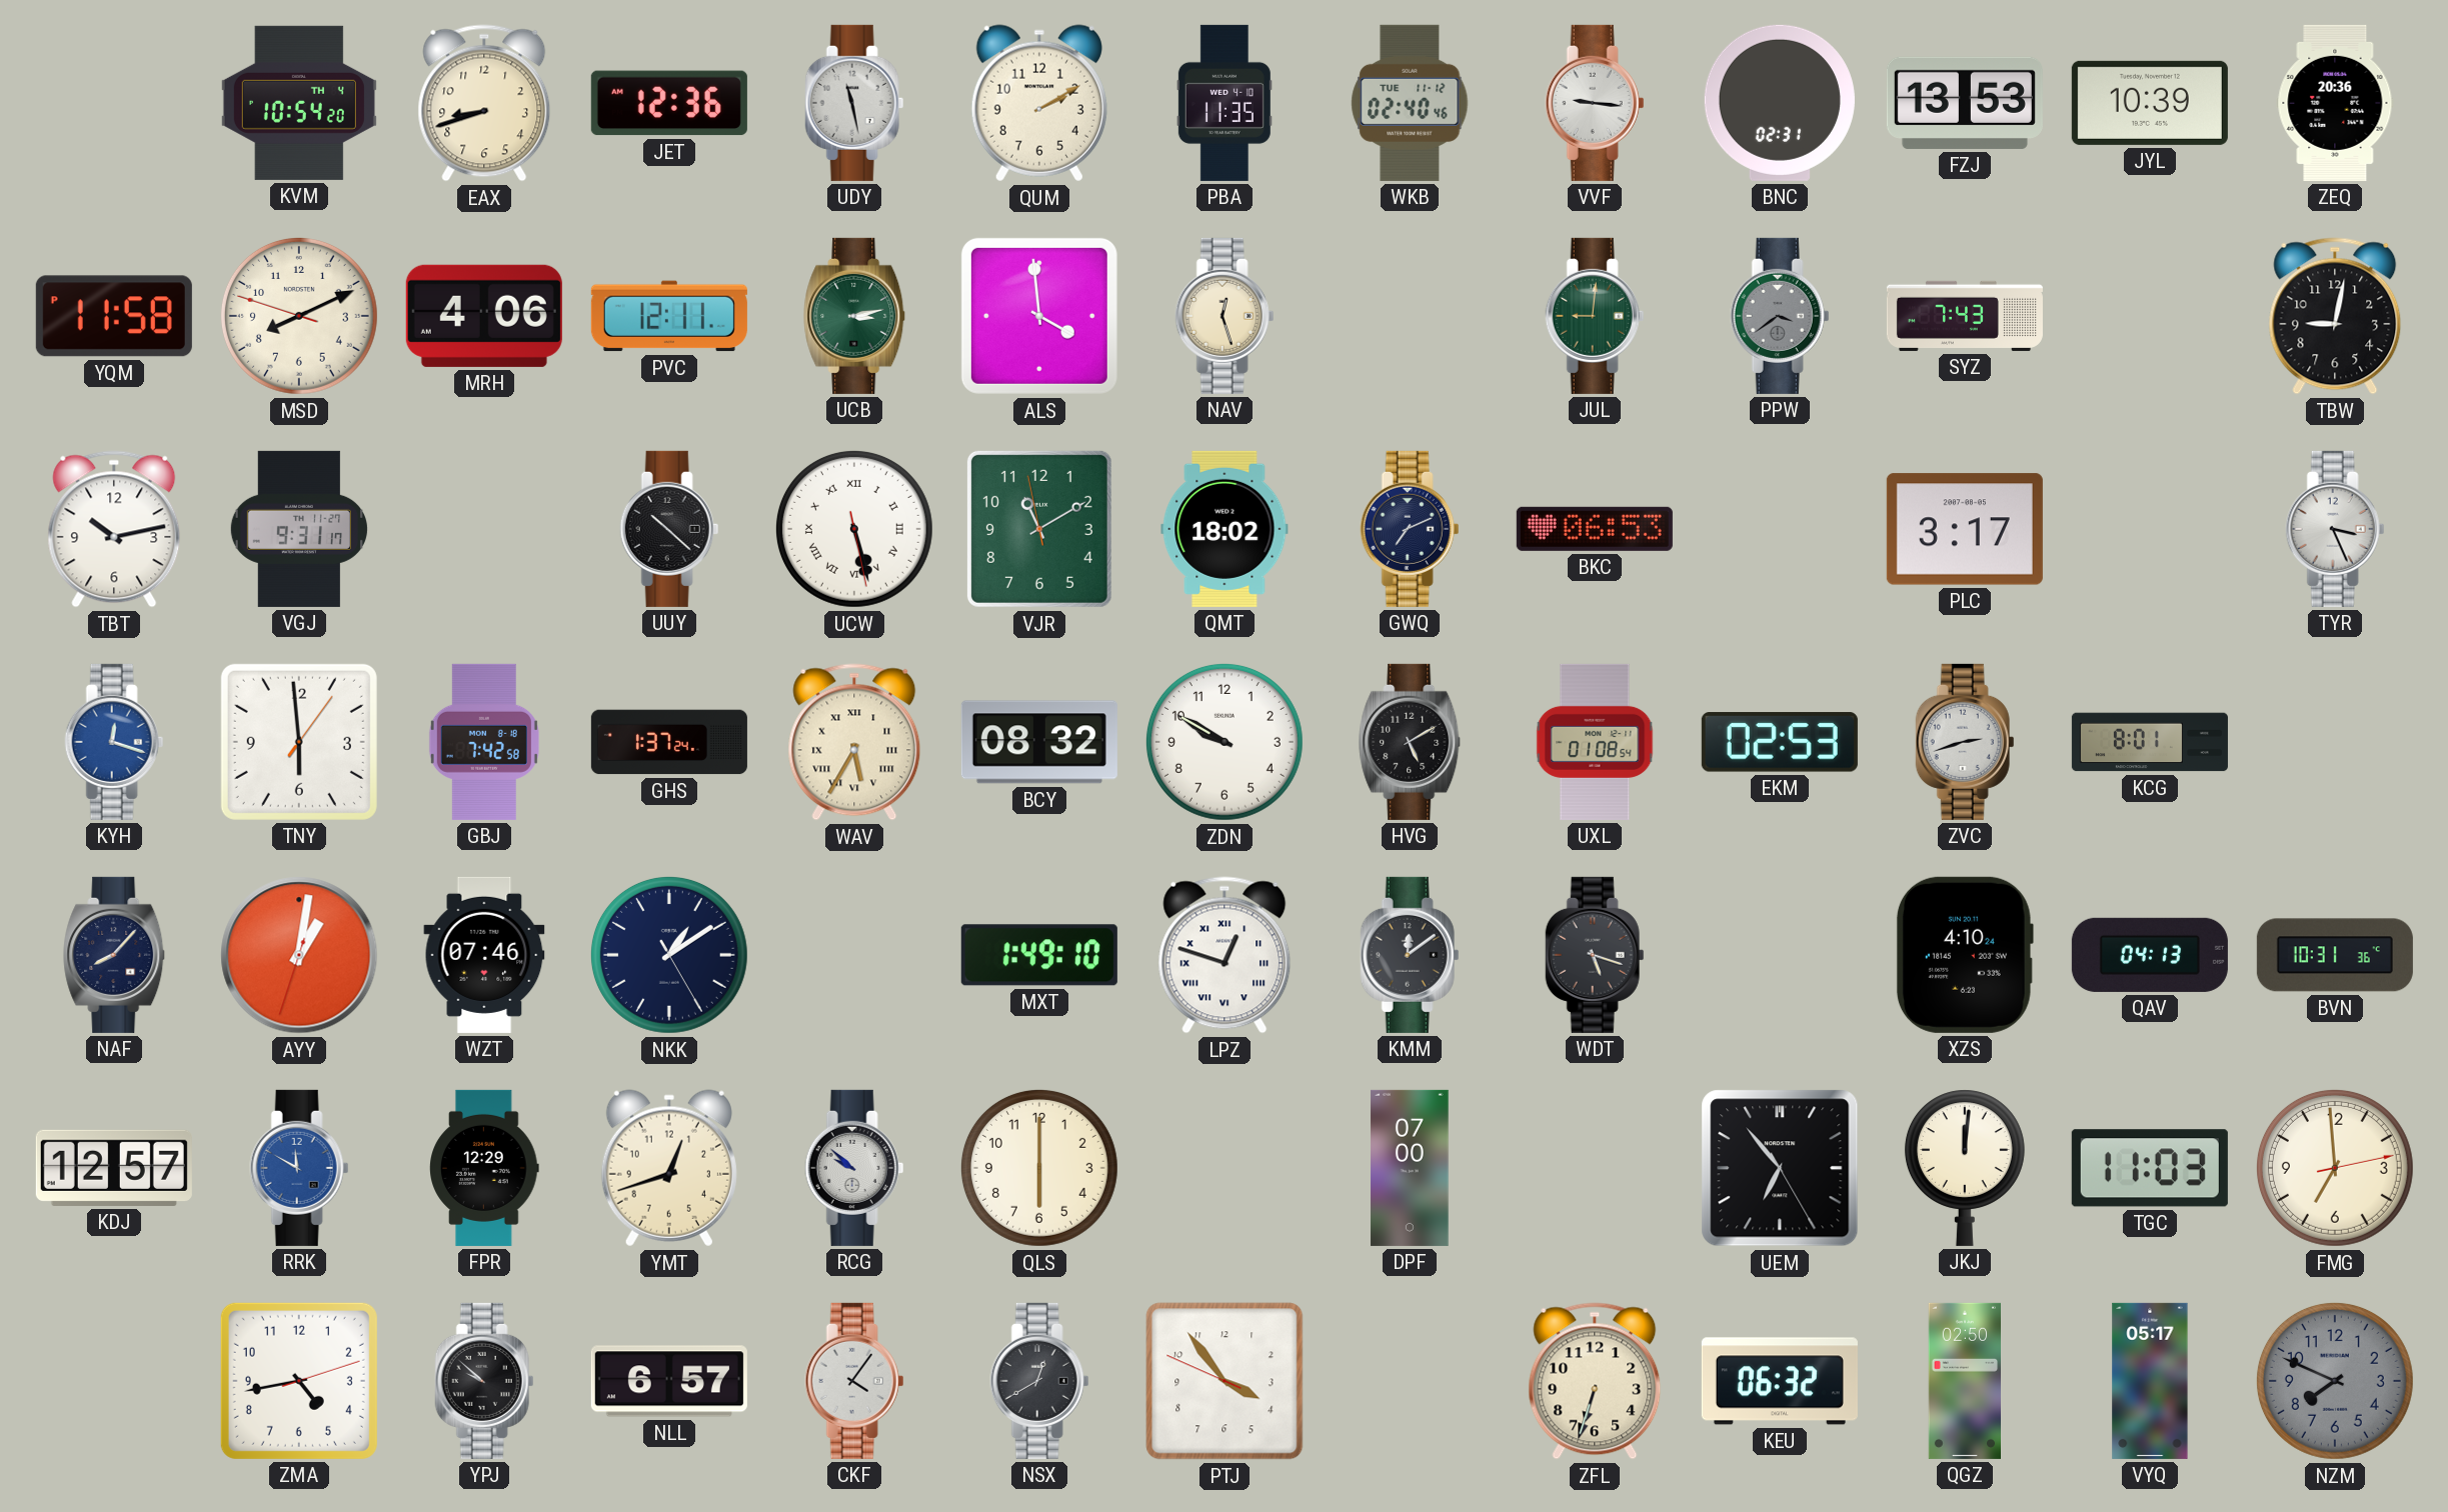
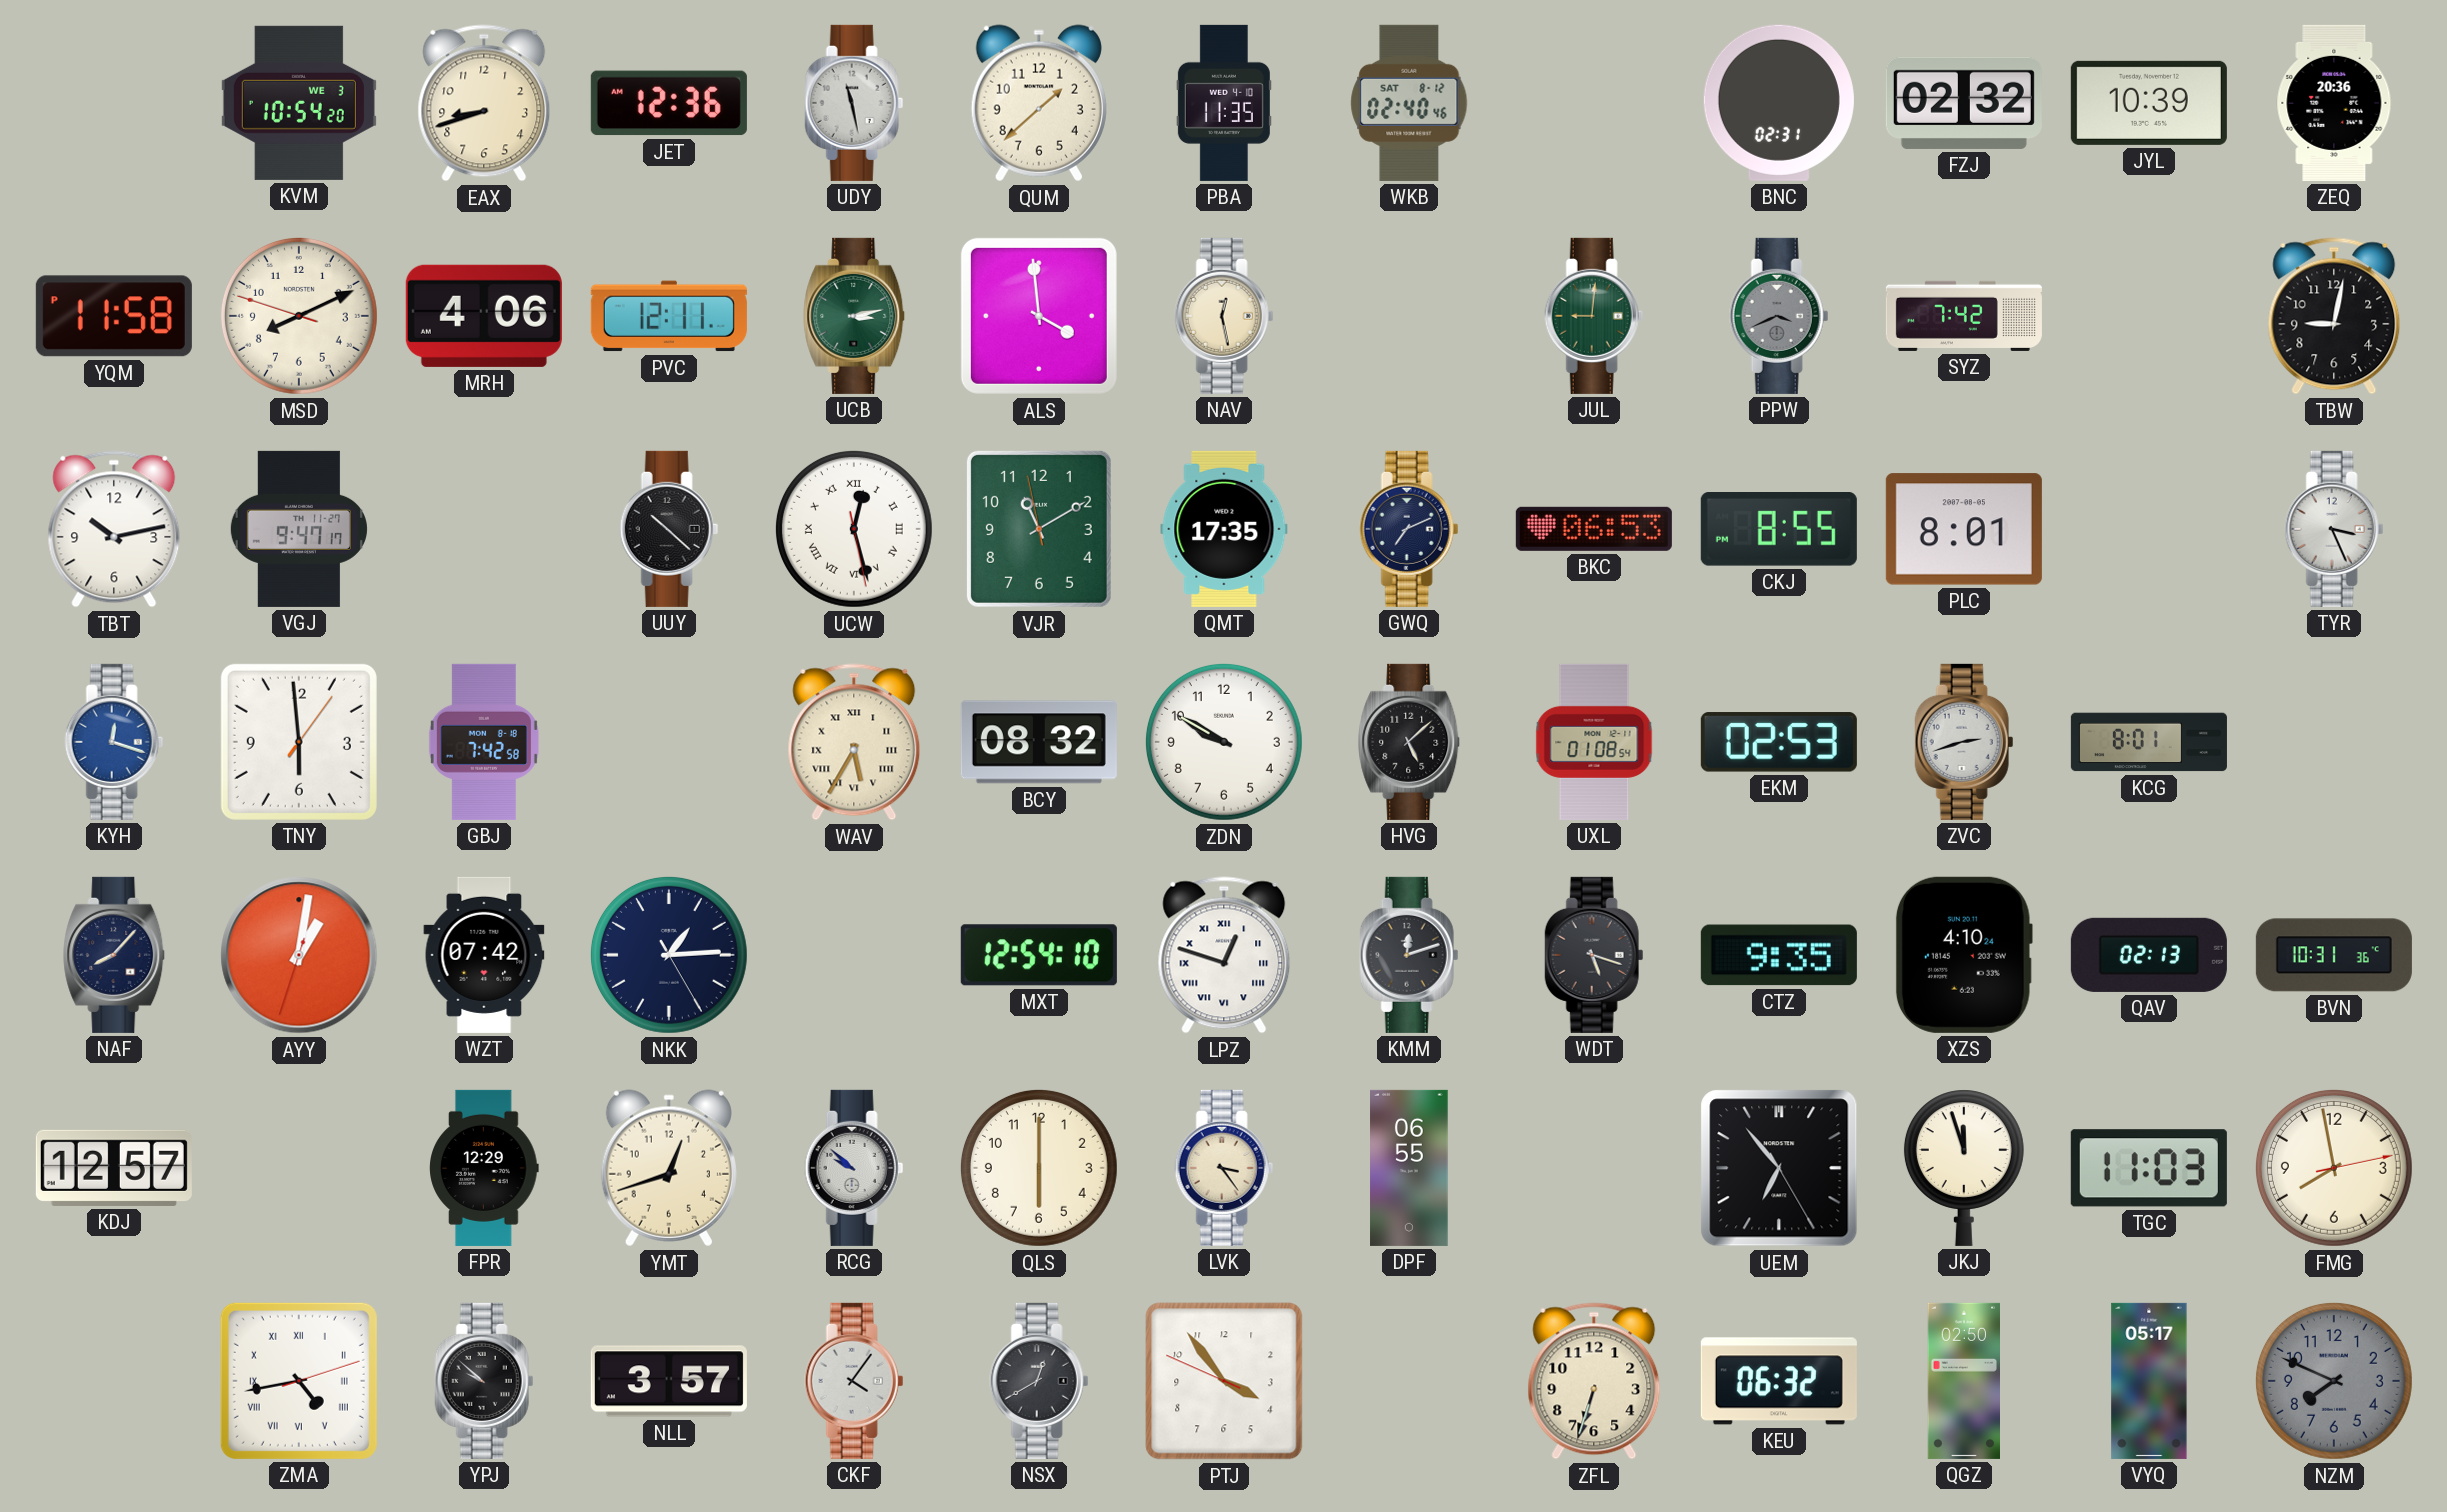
KVM date: TH 4 -> WE 3 (299, 103)
QUM: 2:10 -> 1:38 (1039, 103)
WKB date: TUE 11-12 -> SAT 8-12 (1409, 103)
VVF: 9:16 -> none (1595, 103)
FZJ: 13:53 -> 02:32 (1964, 103)
NAV: 12:27 -> 12:28 (1224, 316)
PPW: 3:39 -> 3:41 (1779, 316)
SYZ: 7:43 -> 7:42 (1964, 316)
VGJ: 9:31 -> 9:47 (299, 529)
UCW: 5:27 -> 12:27 (854, 529)
QMT: 18:02 -> 17:35 (1224, 529)
CKJ: none -> 8:55 (1779, 530)
PLC: 3:17 -> 8:01 (1964, 529)
GHS: 1:37 -> none (669, 742)
HVG: 5:10 -> 5:08 (1410, 742)
WZT: 07:46 -> 07:42 (484, 955)
NKK: 1:09 -> 1:14 (669, 955)
MXT: 1:49 -> 12:54 (1039, 955)
KMM: 12:09 -> 12:12 (1409, 955)
CTZ: none -> 9:35 (1779, 955)
QAV: 04:13 -> 02:13 (2149, 955)
RRK: 11:50 -> none (299, 1168)
LVK: none -> 3:24 (1224, 1168)
DPF: 07:00 -> 06:55 (1409, 1168)
JKJ: 12:01 -> 11:57 (1964, 1168)
FMG: 6:59 -> 7:58 (2334, 1168)
ZMA numerals: Arabic -> Roman (299, 1381)
NLL: 6:57 -> 3:57 (669, 1381)
